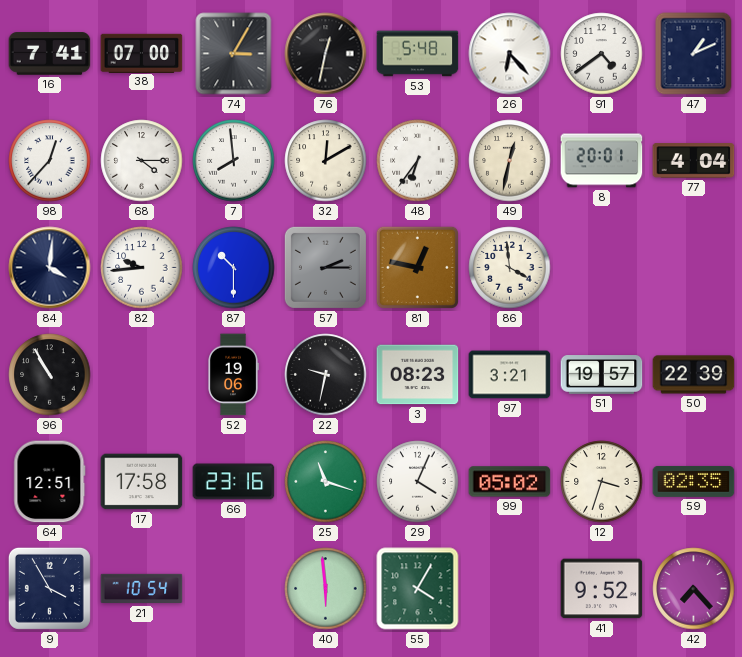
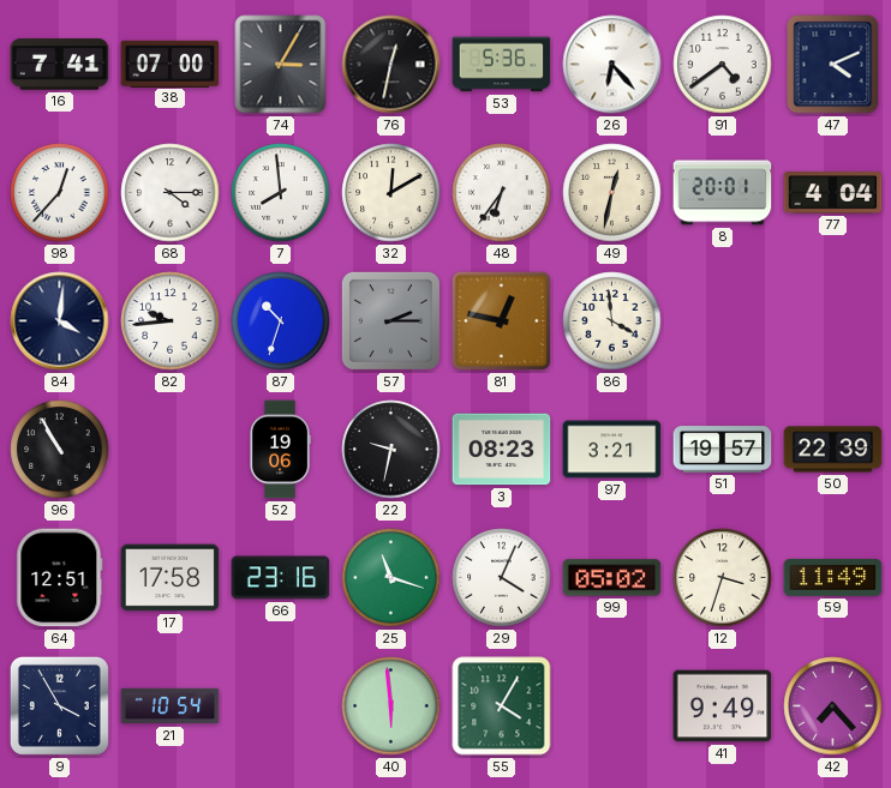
53: 5:48 -> 5:36 (502, 65)
47: 1:11 -> 4:11 (833, 65)
87: 10:30 -> 10:33 (281, 321)
59: 02:35 -> 11:49 (833, 577)
41: 9:52 -> 9:49 (723, 706)
